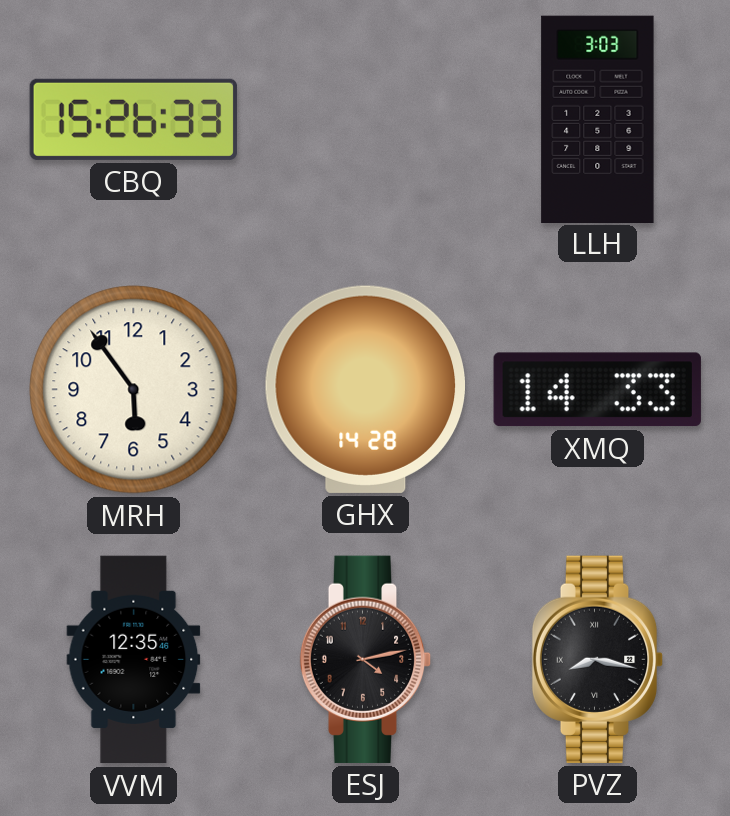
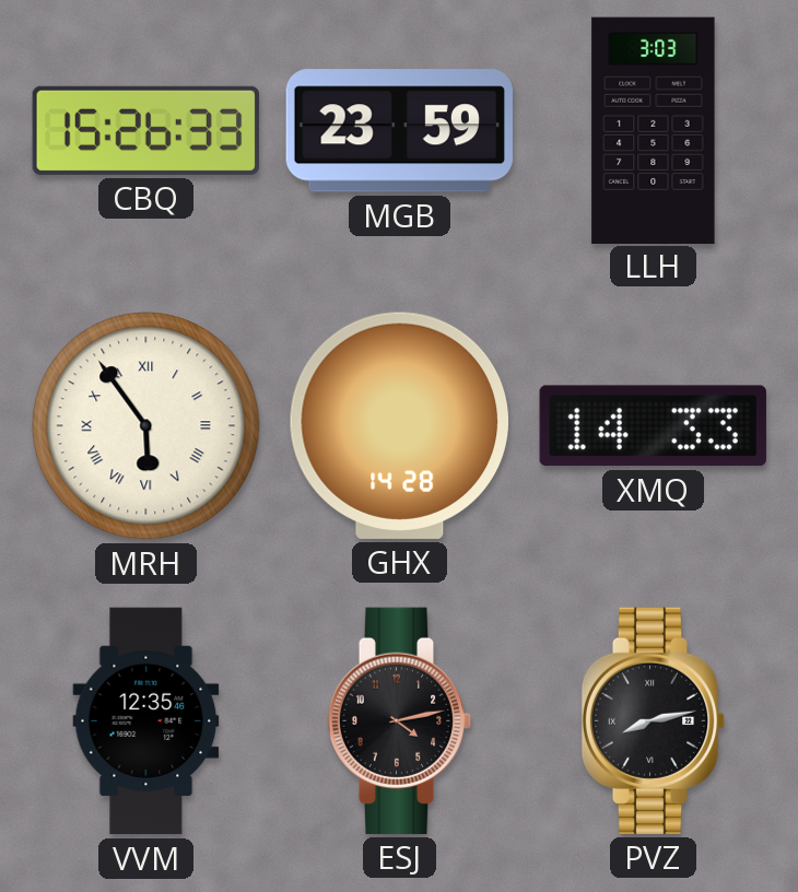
MGB: none -> 23:59 (399, 131)
MRH numerals: Arabic -> Roman (146, 426)
PVZ: 8:17 -> 8:13 (654, 720)
